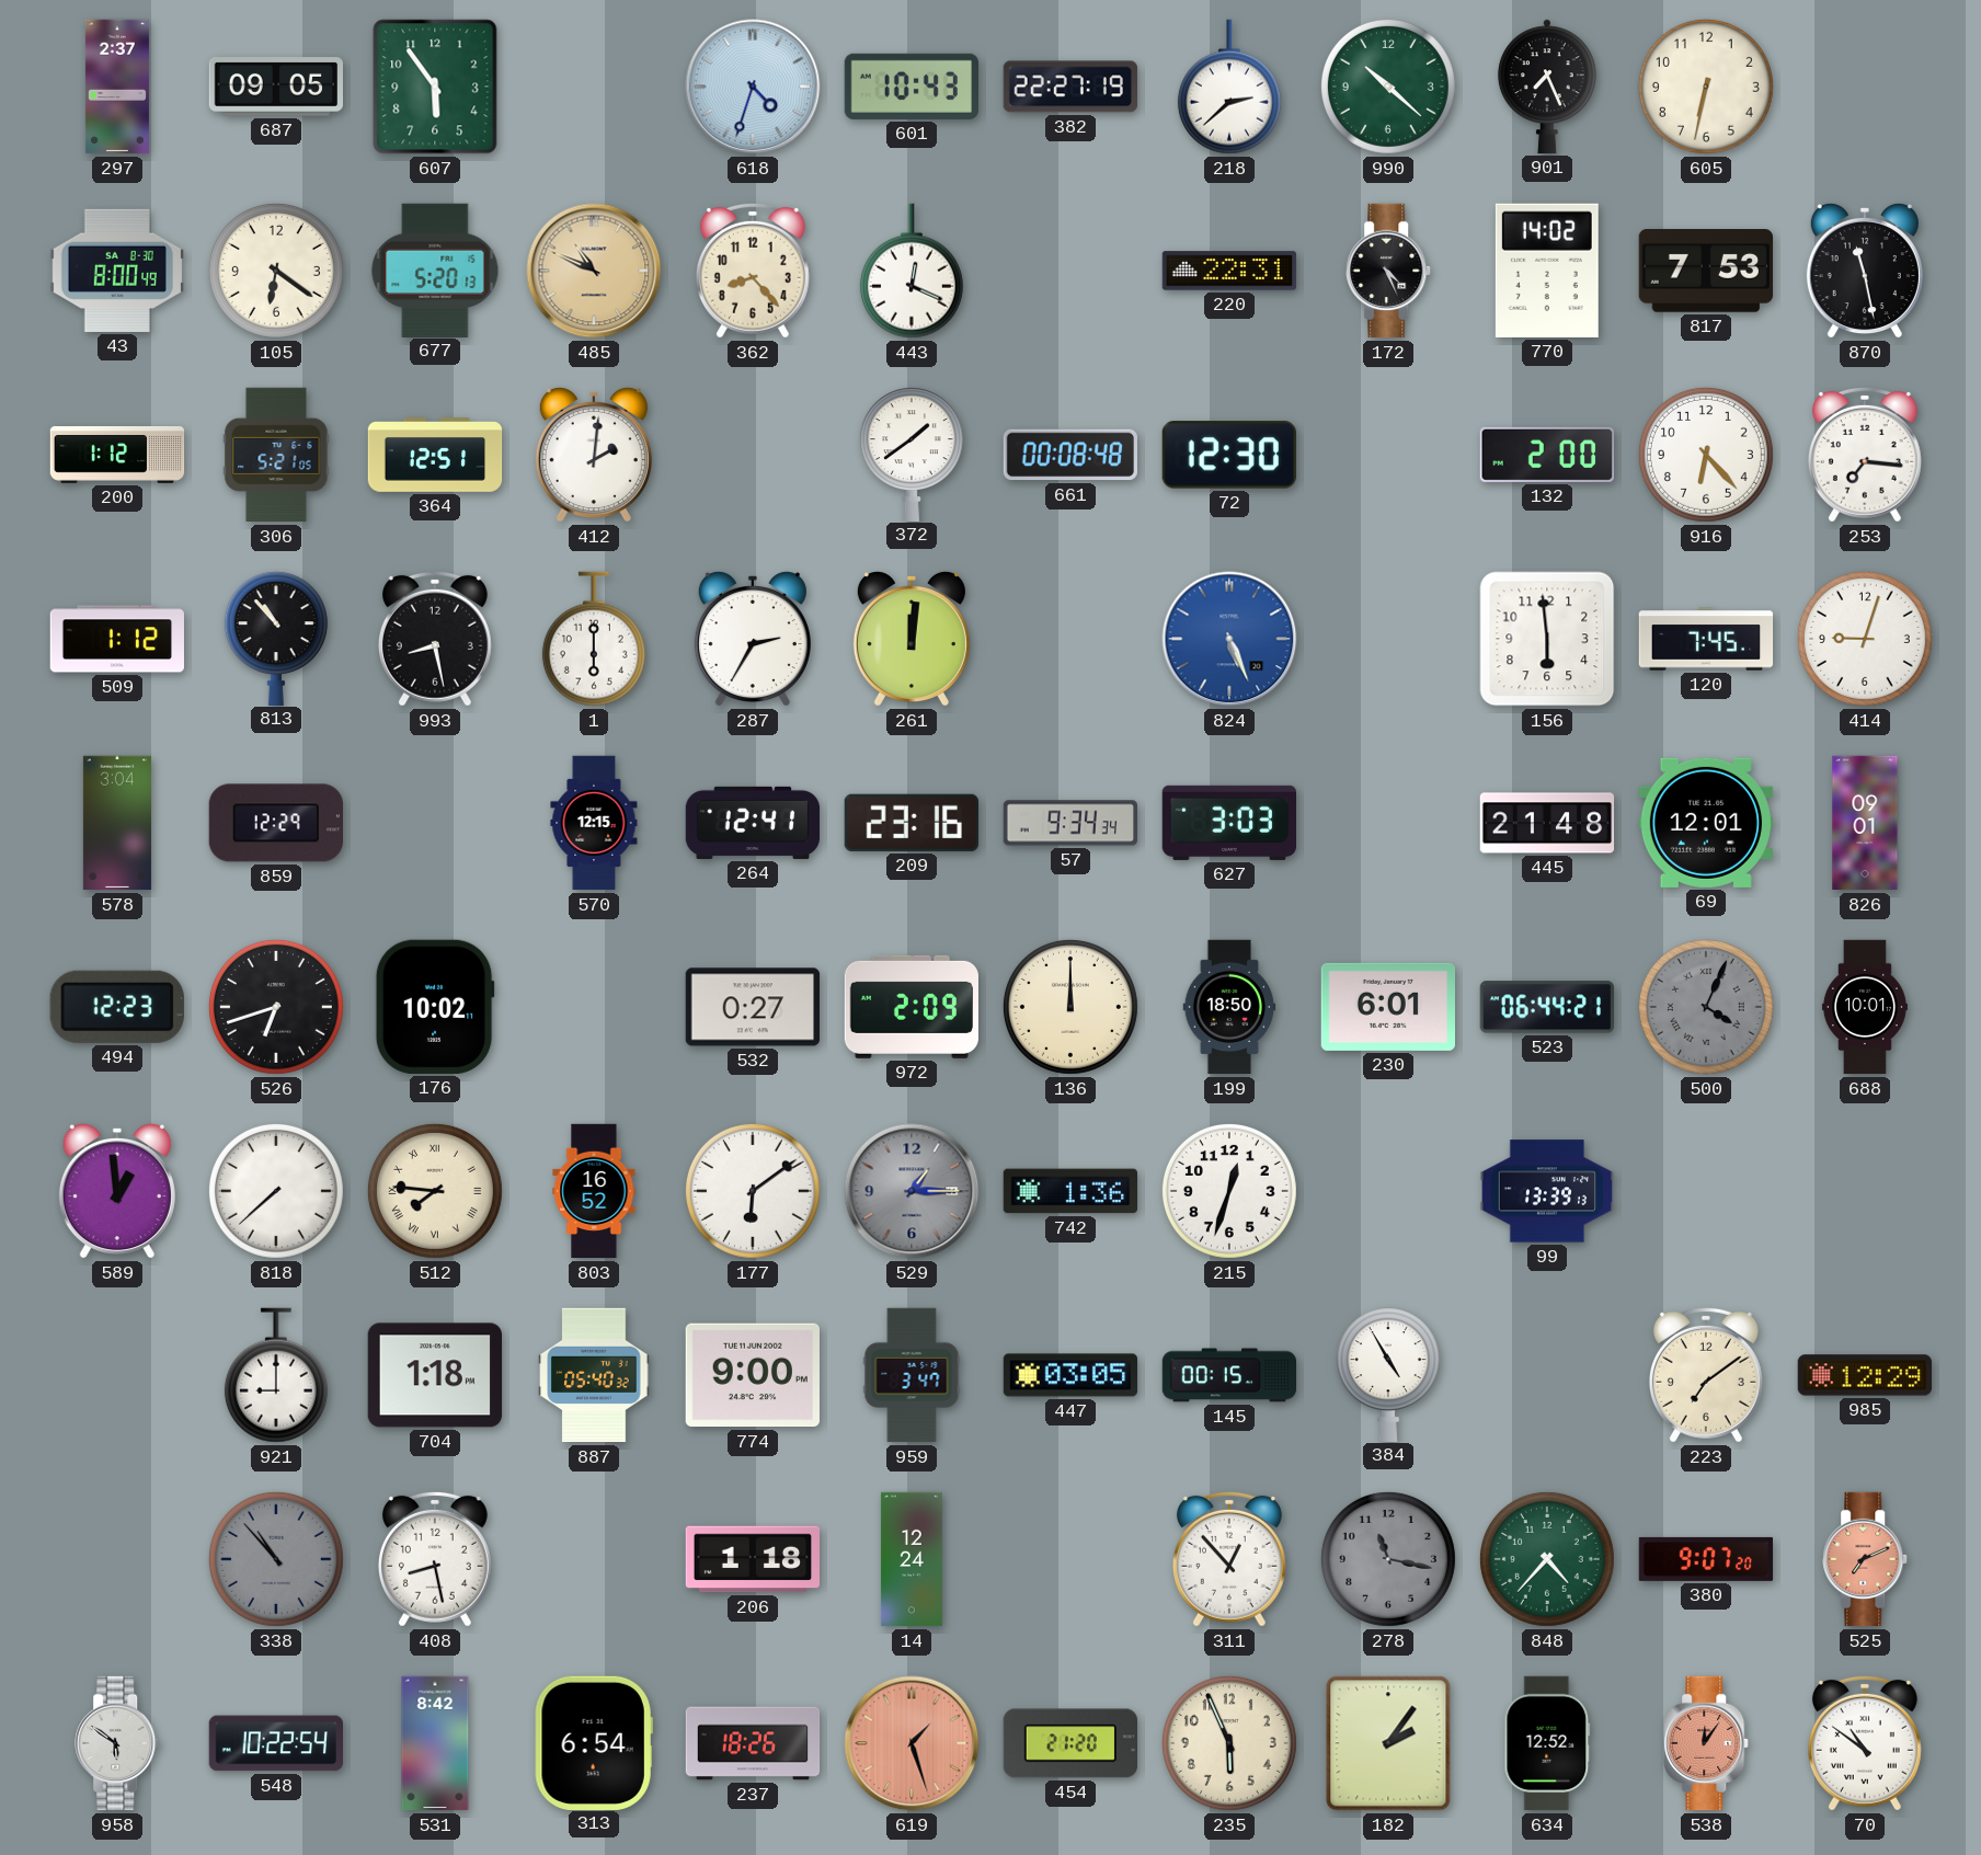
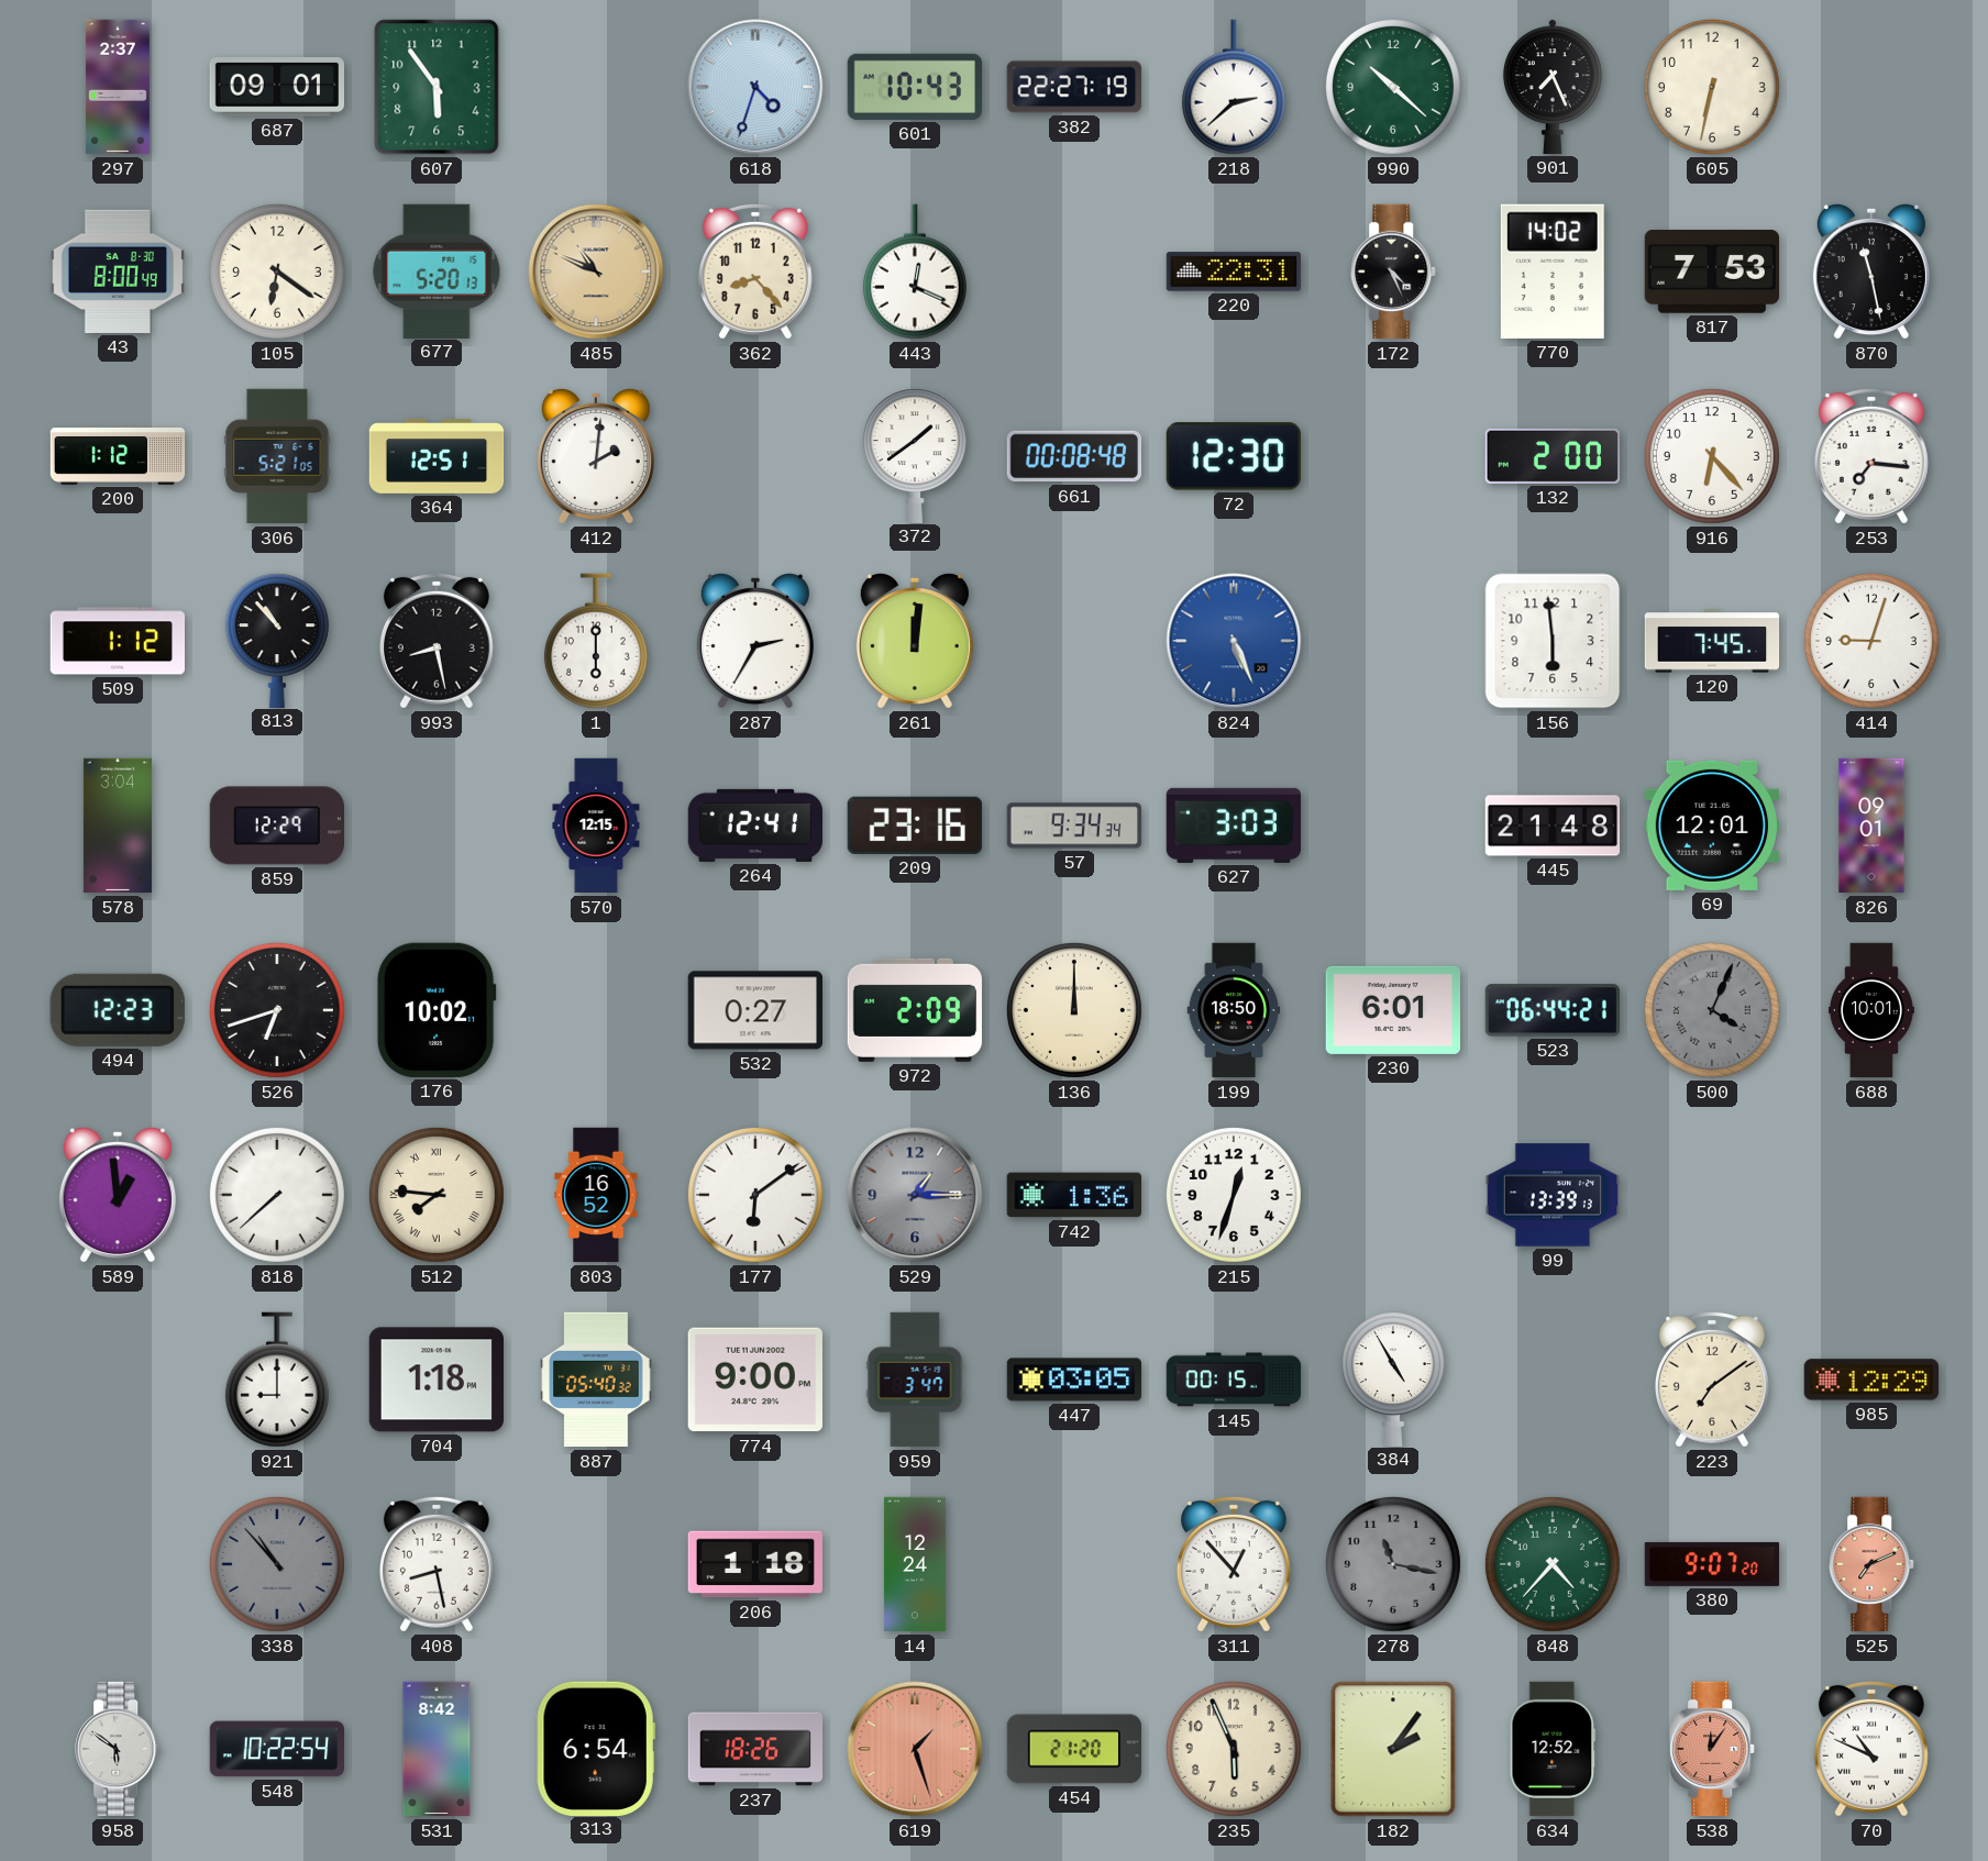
687: 09:05 -> 09:01 (276, 87)
70: 10:51 -> 10:49 (1871, 1749)
